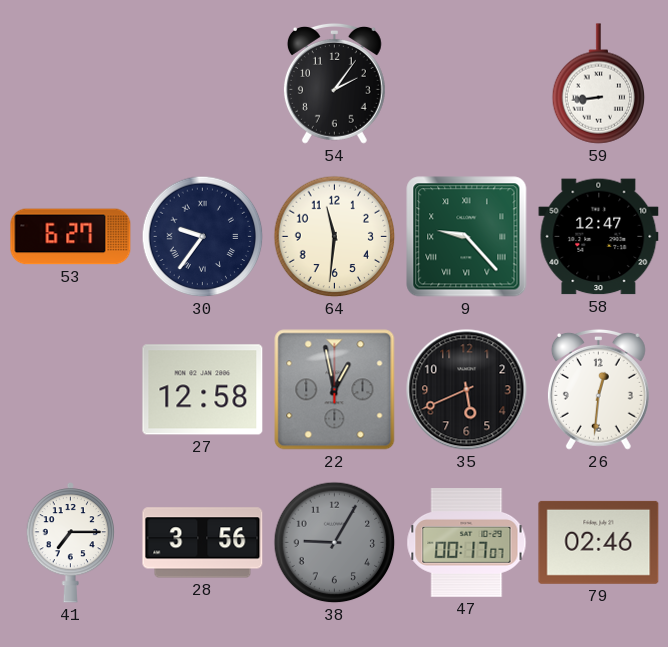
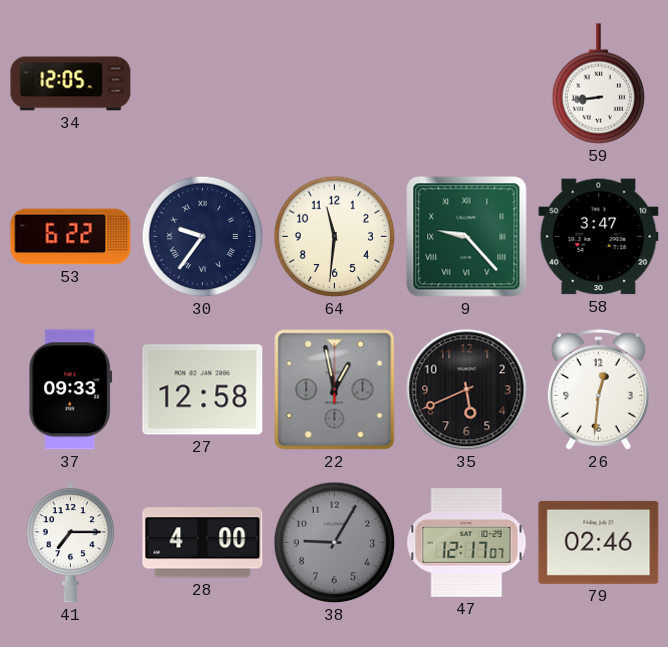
34: none -> 12:05 (71, 84)
54: 2:06 -> none (334, 83)
53: 6:27 -> 6:22 (71, 237)
58: 12:47 -> 3:47 (599, 237)
37: none -> 09:33 (71, 390)
28: 3:56 -> 4:00 (203, 543)
47: 00:17 -> 12:17 (467, 543)
